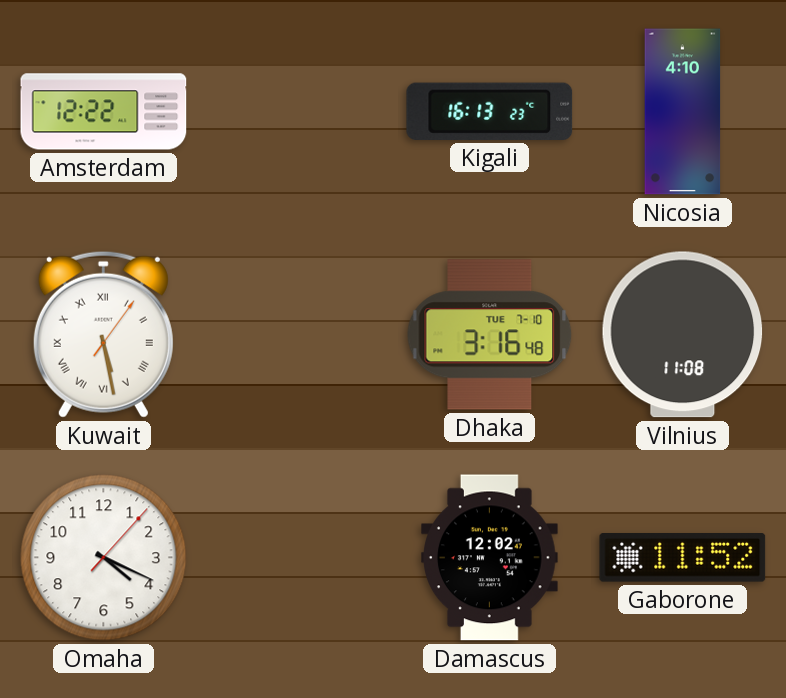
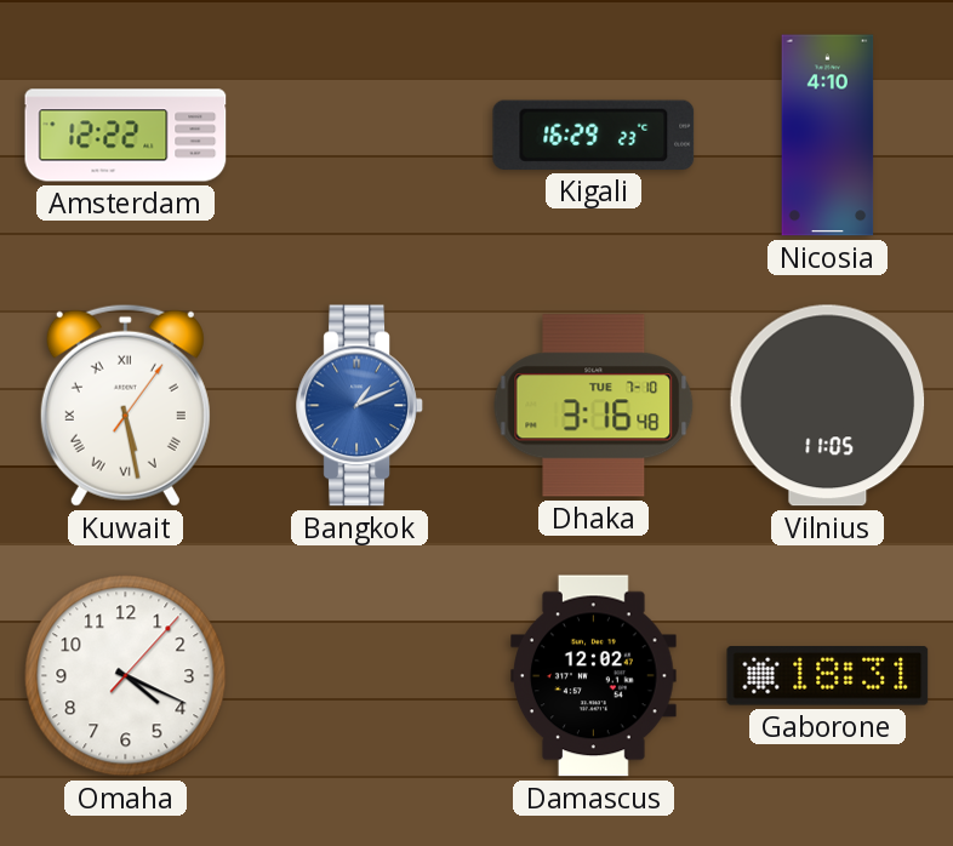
Kigali: 16:13 -> 16:29 (594, 135)
Bangkok: none -> 1:11 (360, 406)
Vilnius: 11:08 -> 11:05 (828, 406)
Gaborone: 11:52 -> 18:31 (828, 676)
